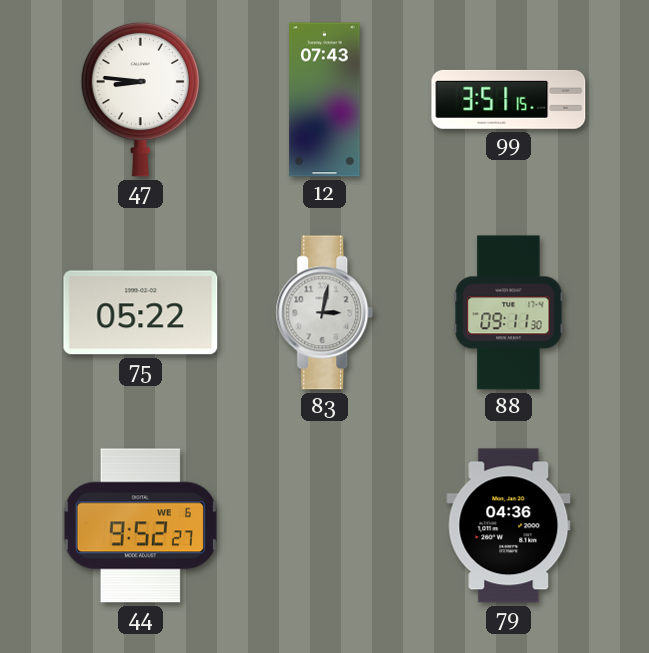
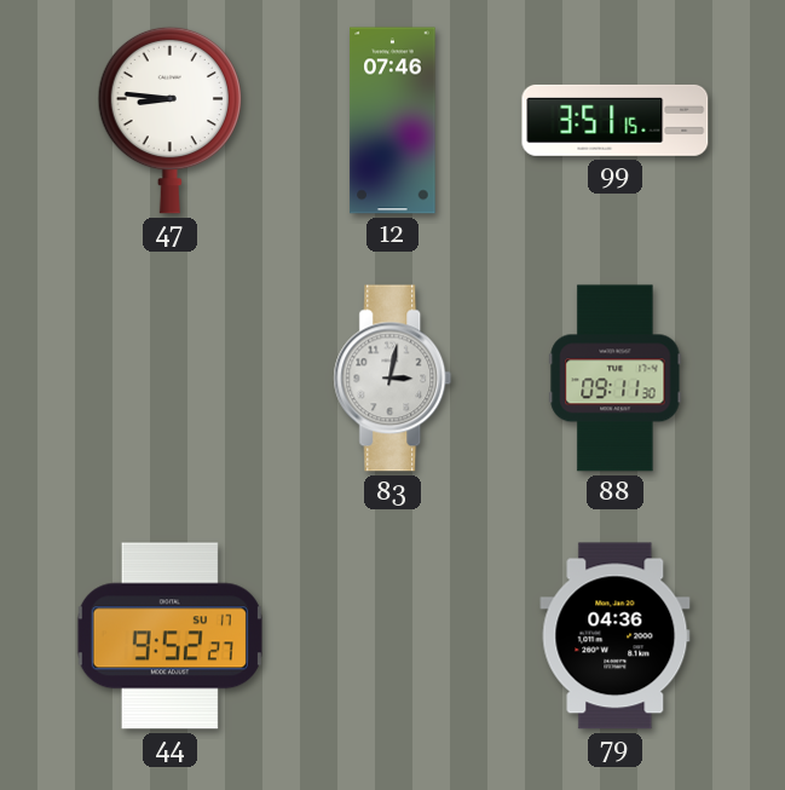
12: 07:43 -> 07:46 (393, 121)
75: 05:22 -> none (141, 313)
44 date: WE 6 -> SU 17 (169, 636)
